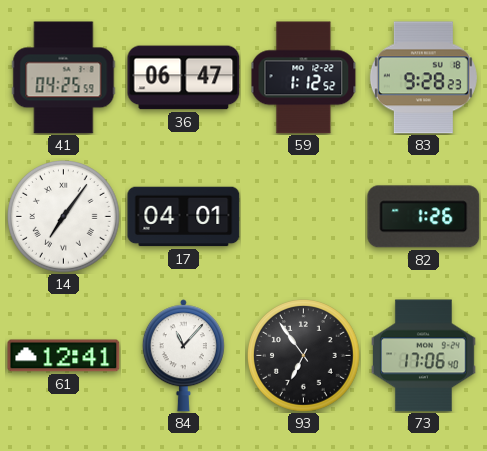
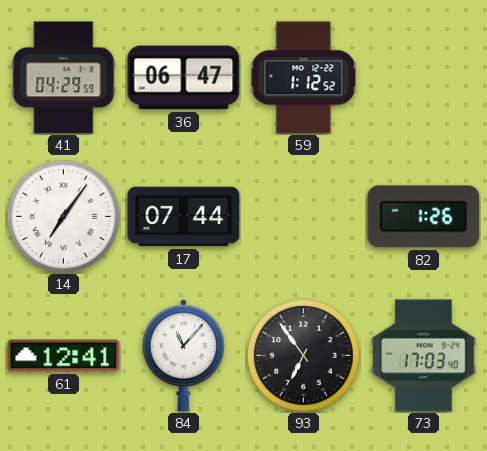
41: 04:25 -> 04:29 (64, 78)
83: 9:28 -> none (423, 78)
17: 04:01 -> 07:44 (184, 217)
73: 17:06 -> 17:03 (424, 356)
